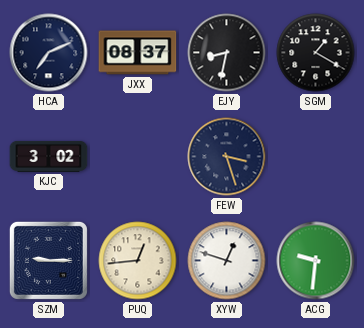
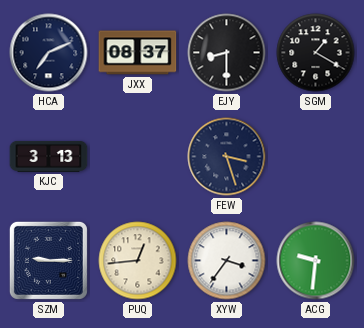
EJY: 8:32 -> 8:30 (227, 53)
KJC: 3:02 -> 3:13 (49, 156)
XYW: 12:48 -> 3:36 (227, 261)
